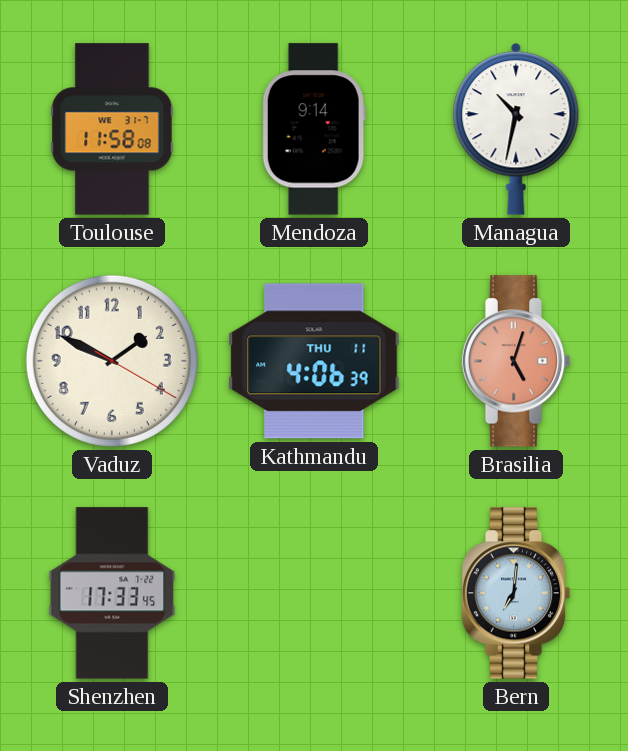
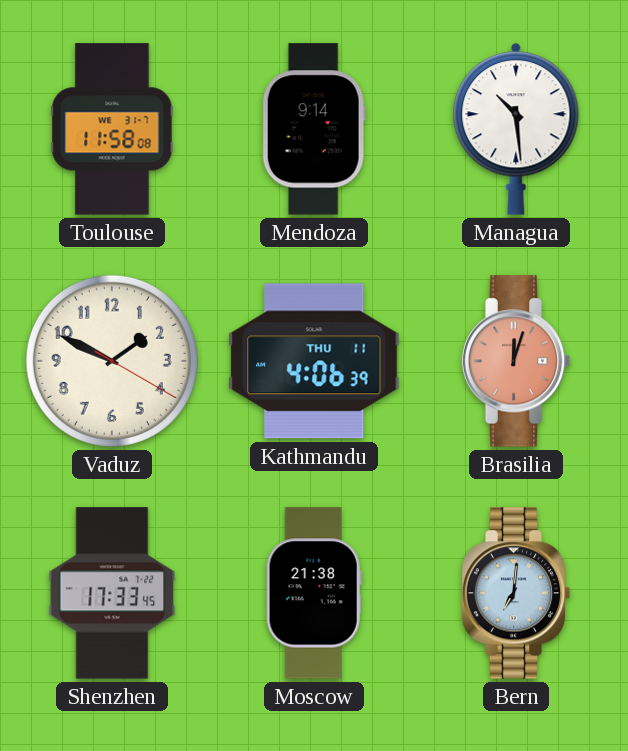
Managua: 10:32 -> 10:29 (516, 129)
Brasilia: 5:03 -> 12:03 (516, 361)
Moscow: none -> 21:38 (314, 593)
